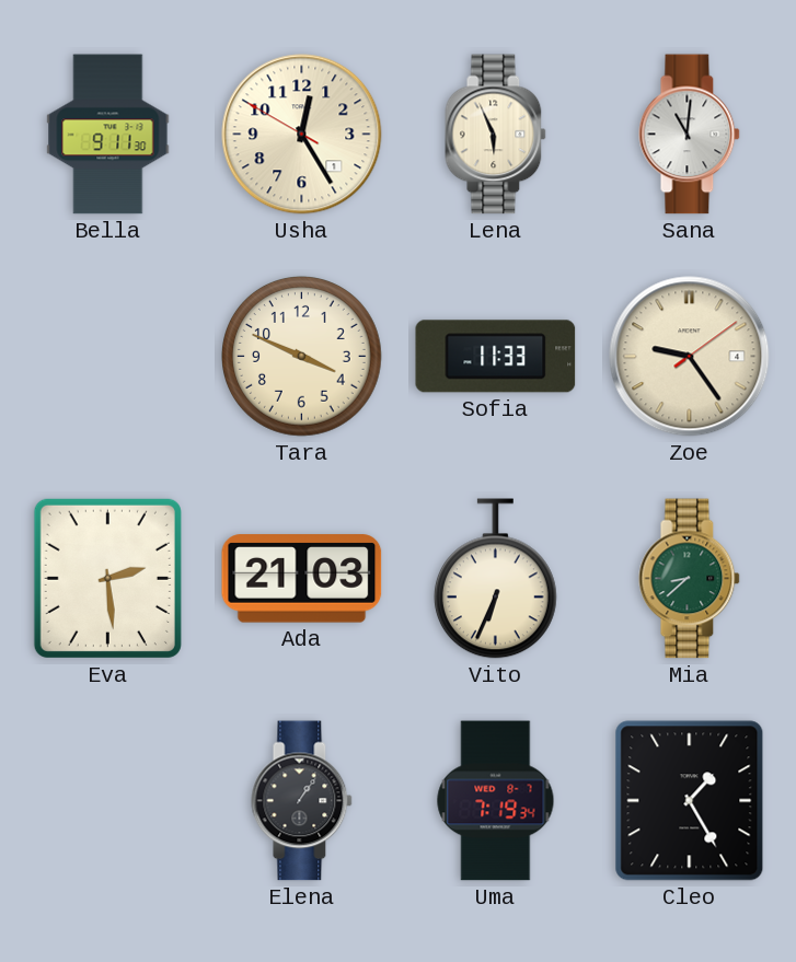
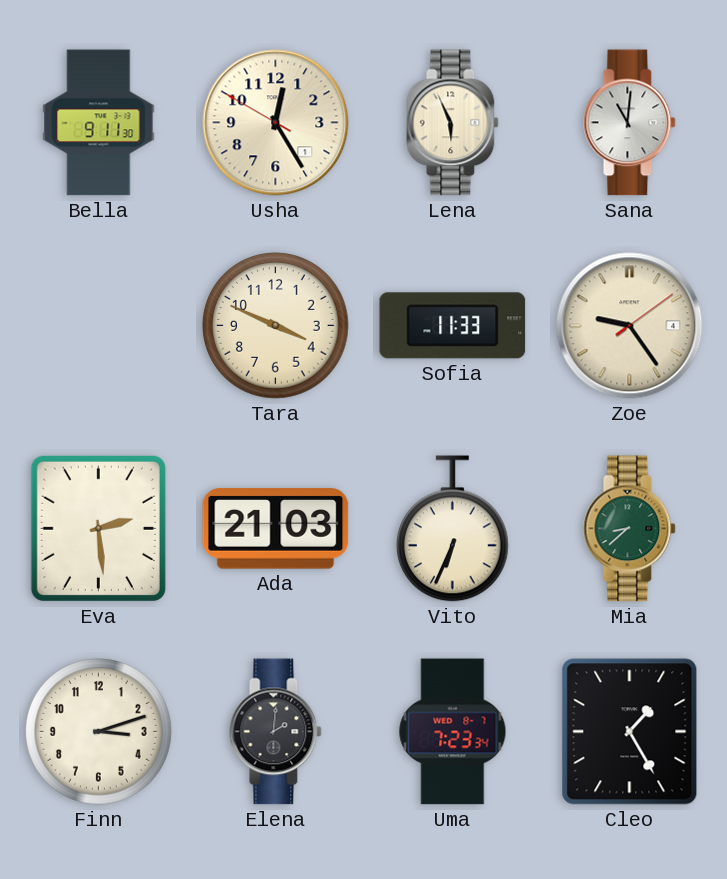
Finn: none -> 3:12 (99, 732)
Elena: 1:06 -> 2:01 (276, 732)
Uma: 7:19 -> 7:23 (453, 732)
